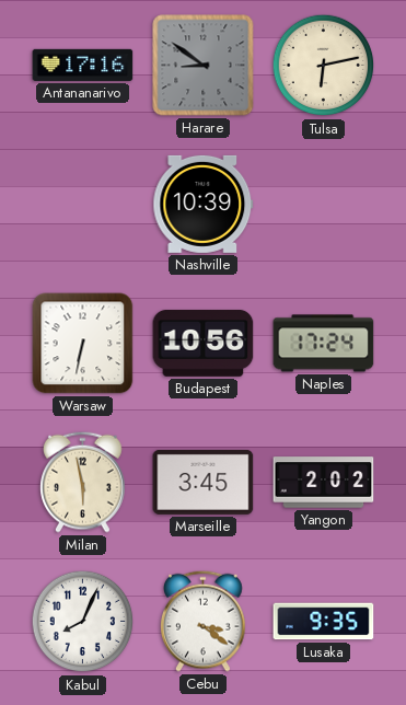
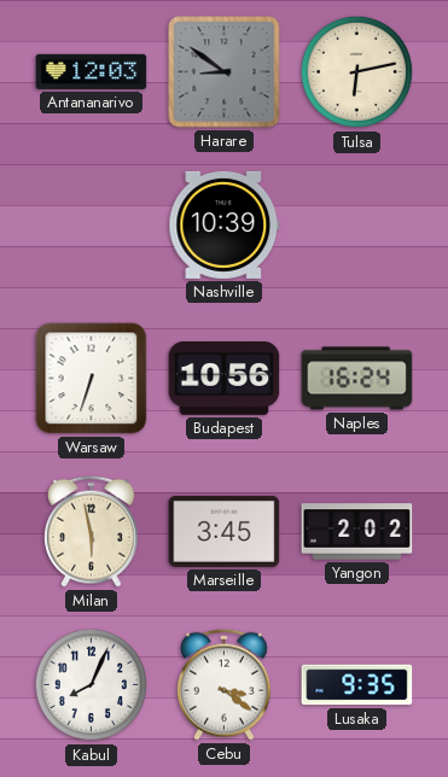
Antananarivo: 17:16 -> 12:03 (92, 71)
Warsaw: 6:32 -> 6:33 (92, 379)
Naples: 17:24 -> 16:24 (357, 379)
